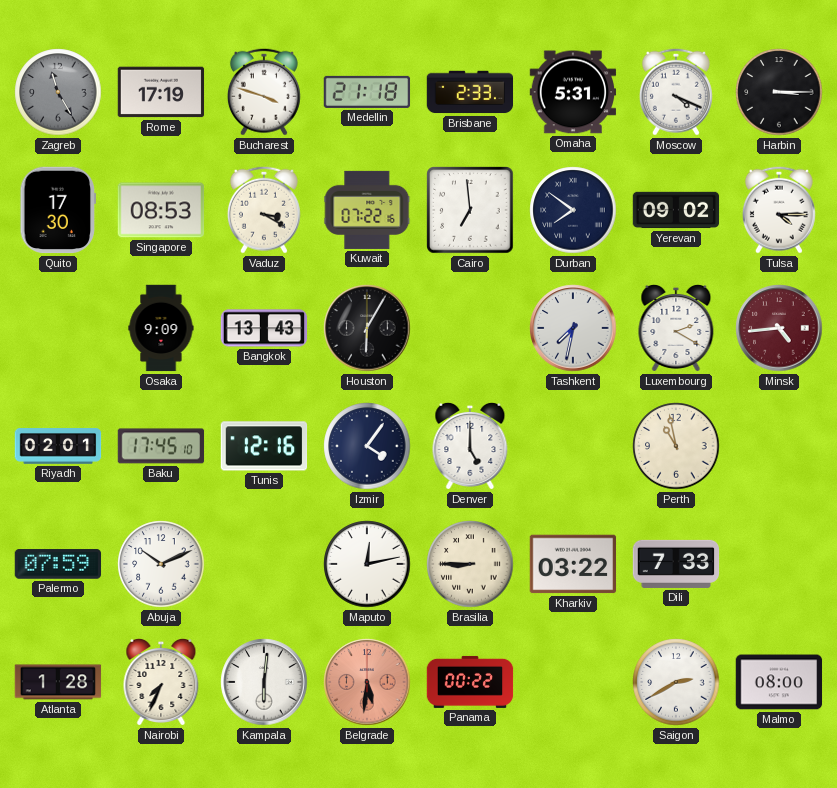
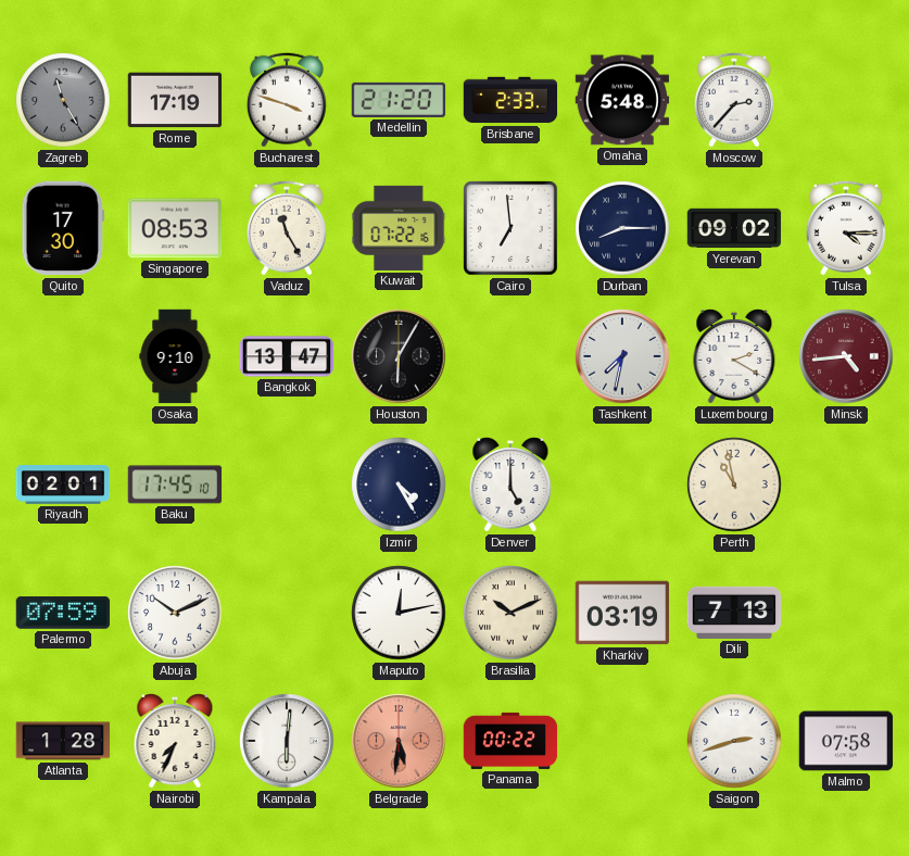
Medellin: 21:18 -> 21:20 (399, 100)
Omaha: 5:31 -> 5:48 (622, 100)
Moscow: 4:19 -> 2:37 (734, 100)
Harbin: 3:15 -> none (779, 92)
Vaduz: 3:20 -> 11:25 (287, 228)
Durban: 7:51 -> 8:15 (622, 228)
Osaka: 9:09 -> 9:10 (175, 356)
Bangkok: 13:43 -> 13:47 (287, 356)
Tunis: 12:16 -> none (264, 446)
Izmir: 4:06 -> 4:25 (399, 484)
Brasilia: 8:45 -> 10:11 (510, 613)
Kharkiv: 03:22 -> 03:19 (622, 613)
Dili: 7:33 -> 7:13 (734, 613)
Saigon: 2:40 -> 2:42 (734, 741)
Malmo: 08:00 -> 07:58 (846, 741)
